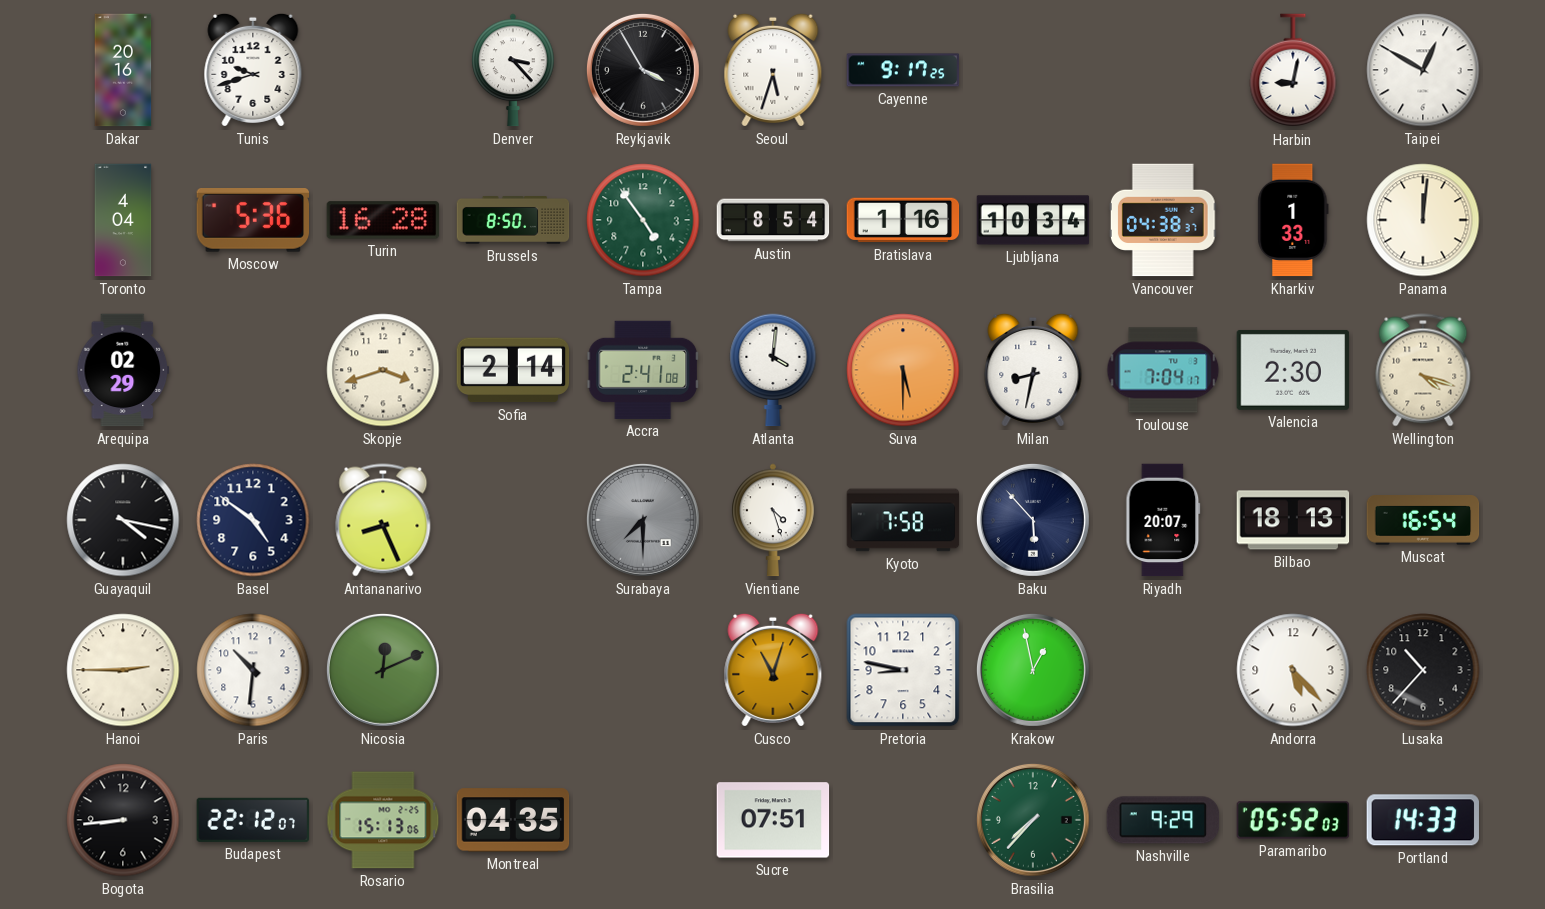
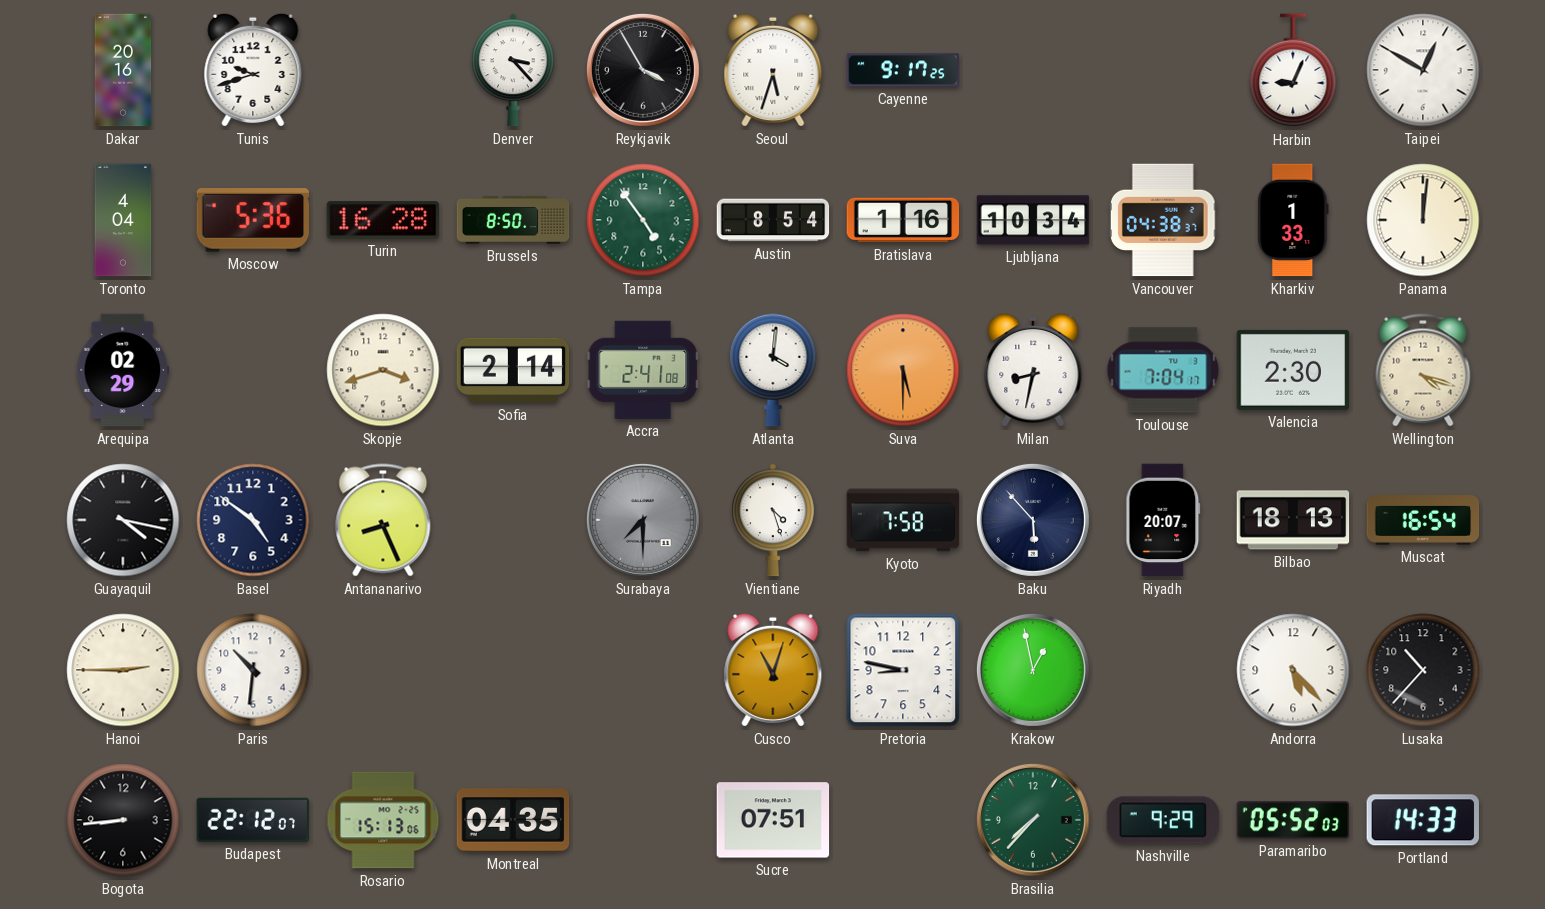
Harbin: 9:02 -> 9:04 (1293, 71)
Nicosia: 12:11 -> none (383, 670)
